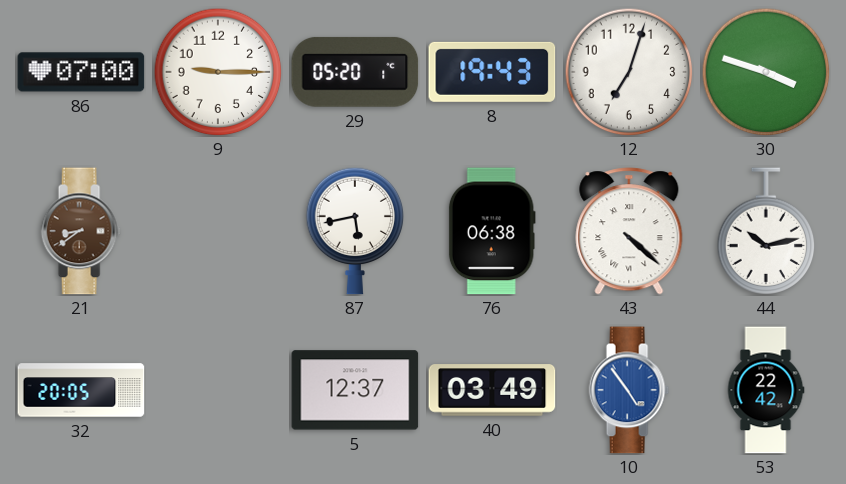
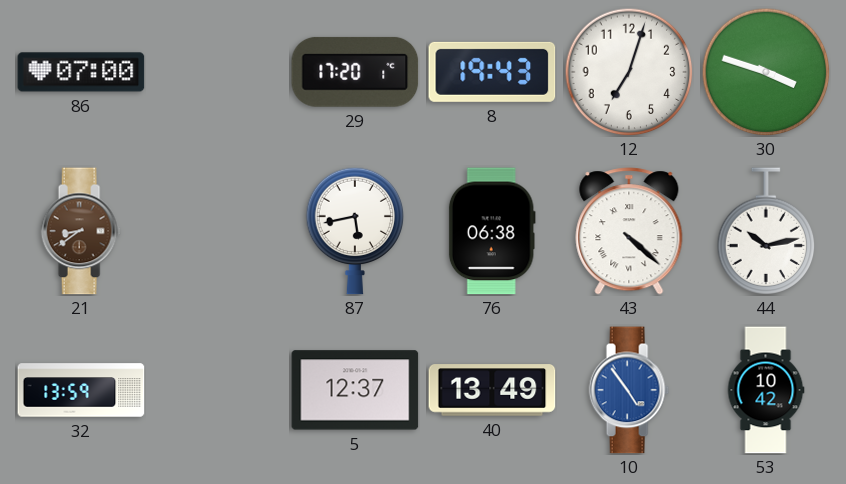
9: 9:15 -> none (218, 72)
29: 05:20 -> 17:20 (355, 72)
32: 20:05 -> 13:59 (81, 390)
40: 03:49 -> 13:49 (492, 390)
53: 22:42 -> 10:42 (766, 390)
